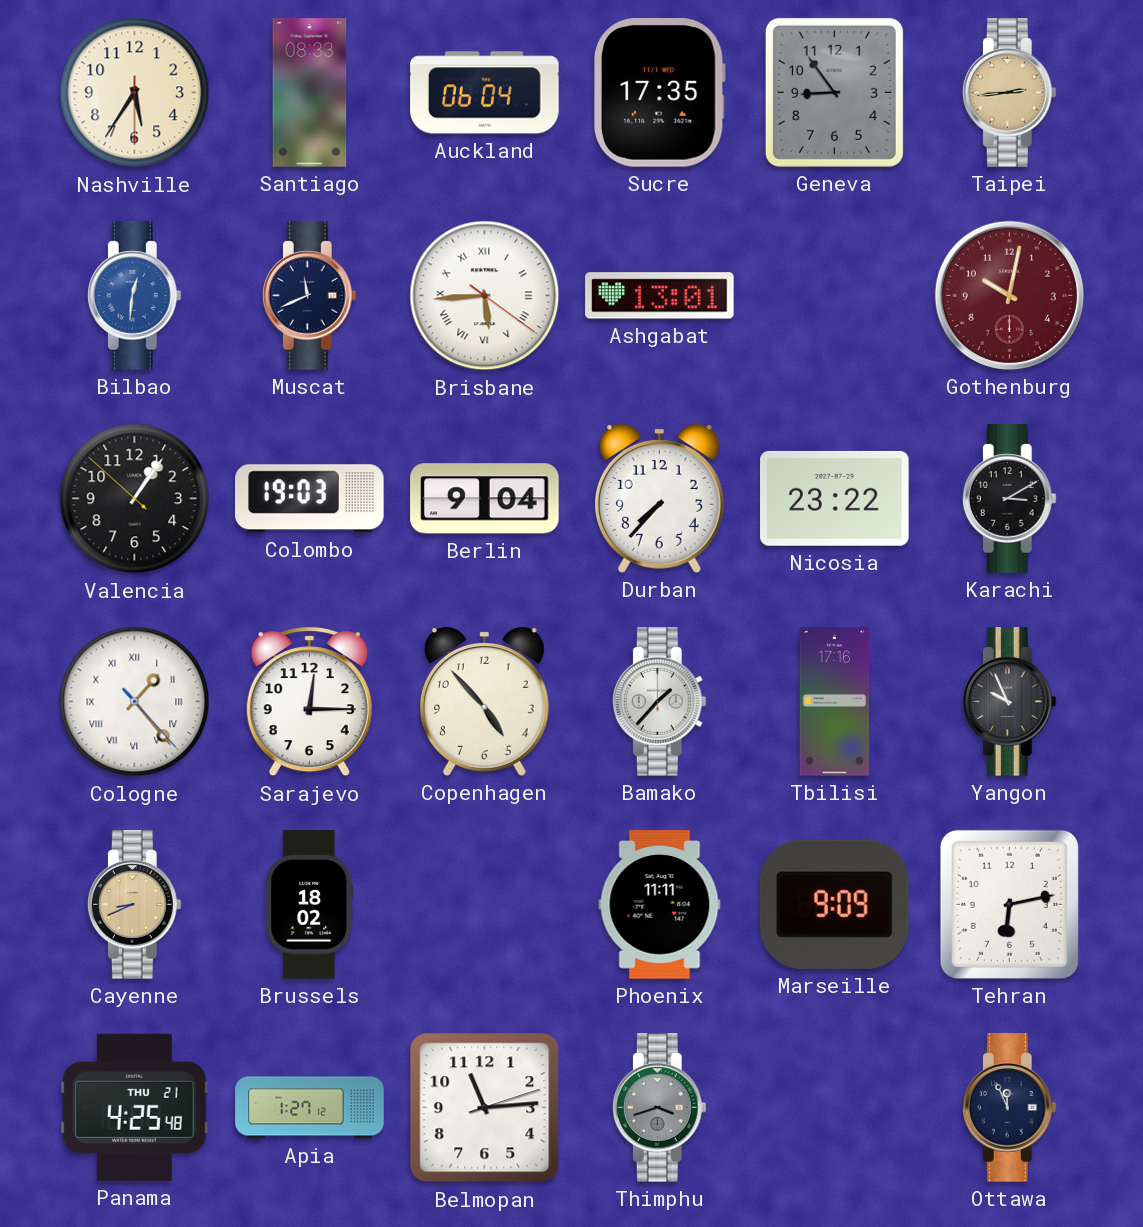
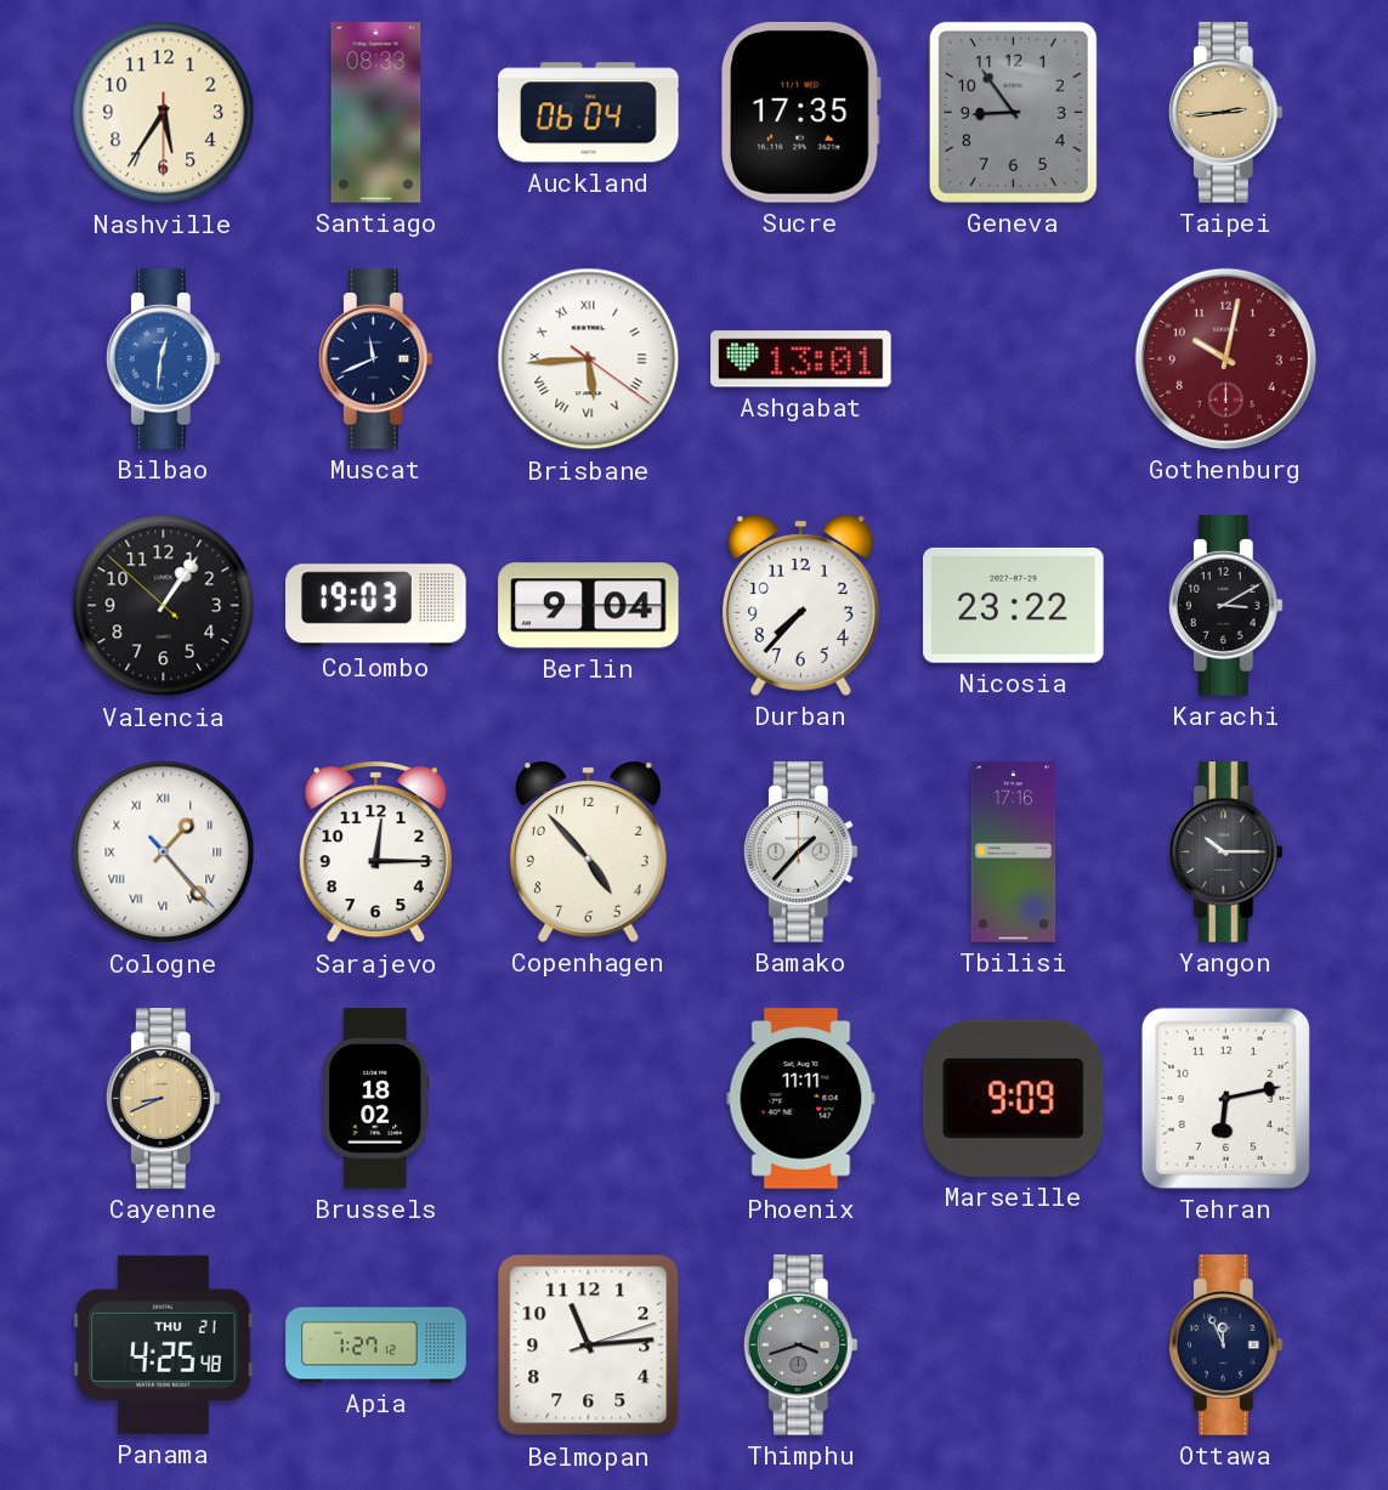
Yangon: 9:56 -> 10:15 (1225, 852)
